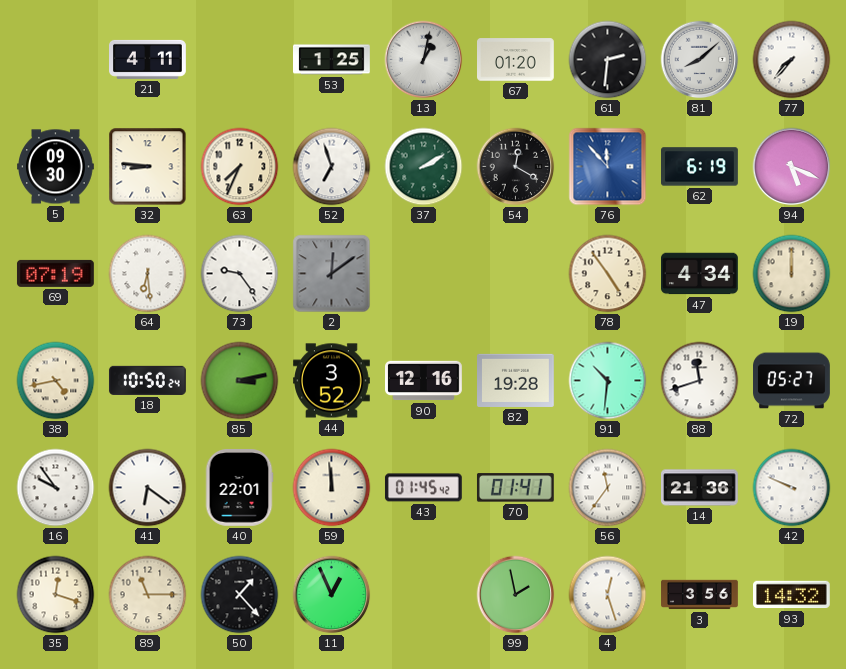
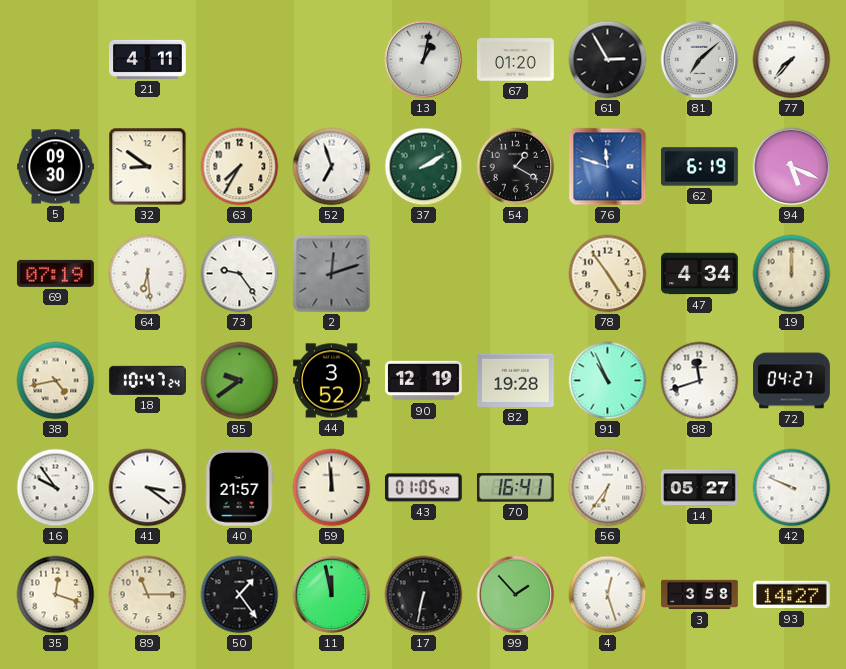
53: 1:25 -> none (332, 60)
61: 2:31 -> 2:55 (608, 60)
81: 8:08 -> 7:08 (700, 60)
32: 8:46 -> 8:51 (148, 167)
63: 7:34 -> 7:35 (240, 167)
54: 12:20 -> 1:20 (516, 167)
76: 11:53 -> 11:48 (608, 167)
2: 12:09 -> 12:12 (332, 274)
18: 10:50 -> 10:47 (147, 380)
85: 3:13 -> 9:39 (240, 381)
90: 12:16 -> 12:19 (424, 381)
91: 10:31 -> 10:56 (608, 381)
72: 05:27 -> 04:27 (792, 381)
41: 6:21 -> 3:21 (148, 488)
40: 22:01 -> 21:57 (239, 488)
43: 01:45 -> 01:05 (423, 488)
70: 01:41 -> 16:41 (515, 488)
56: 11:36 -> 6:36 (608, 488)
14: 21:36 -> 05:27 (700, 488)
50: 1:23 -> 1:24 (240, 595)
11: 12:56 -> 11:58 (332, 595)
17: none -> 6:32 (424, 595)
99: 1:58 -> 1:53 (516, 595)
3: 3:56 -> 3:58 (700, 595)
93: 14:32 -> 14:27 (792, 595)
